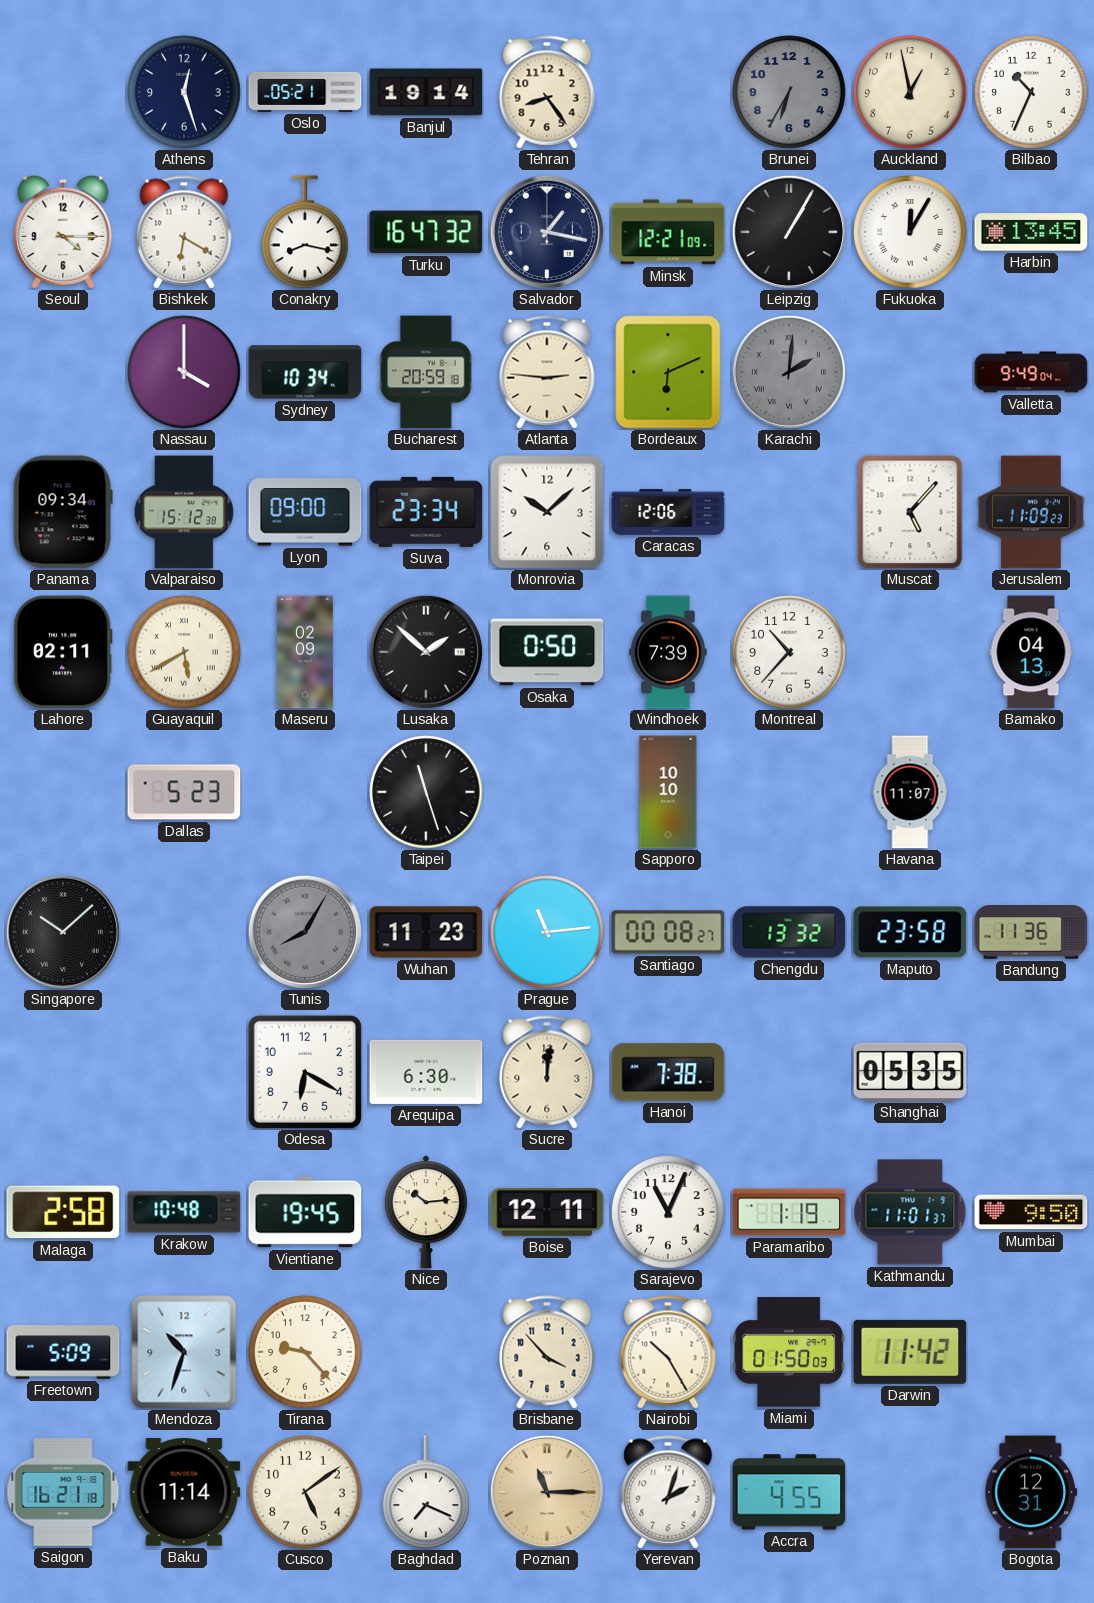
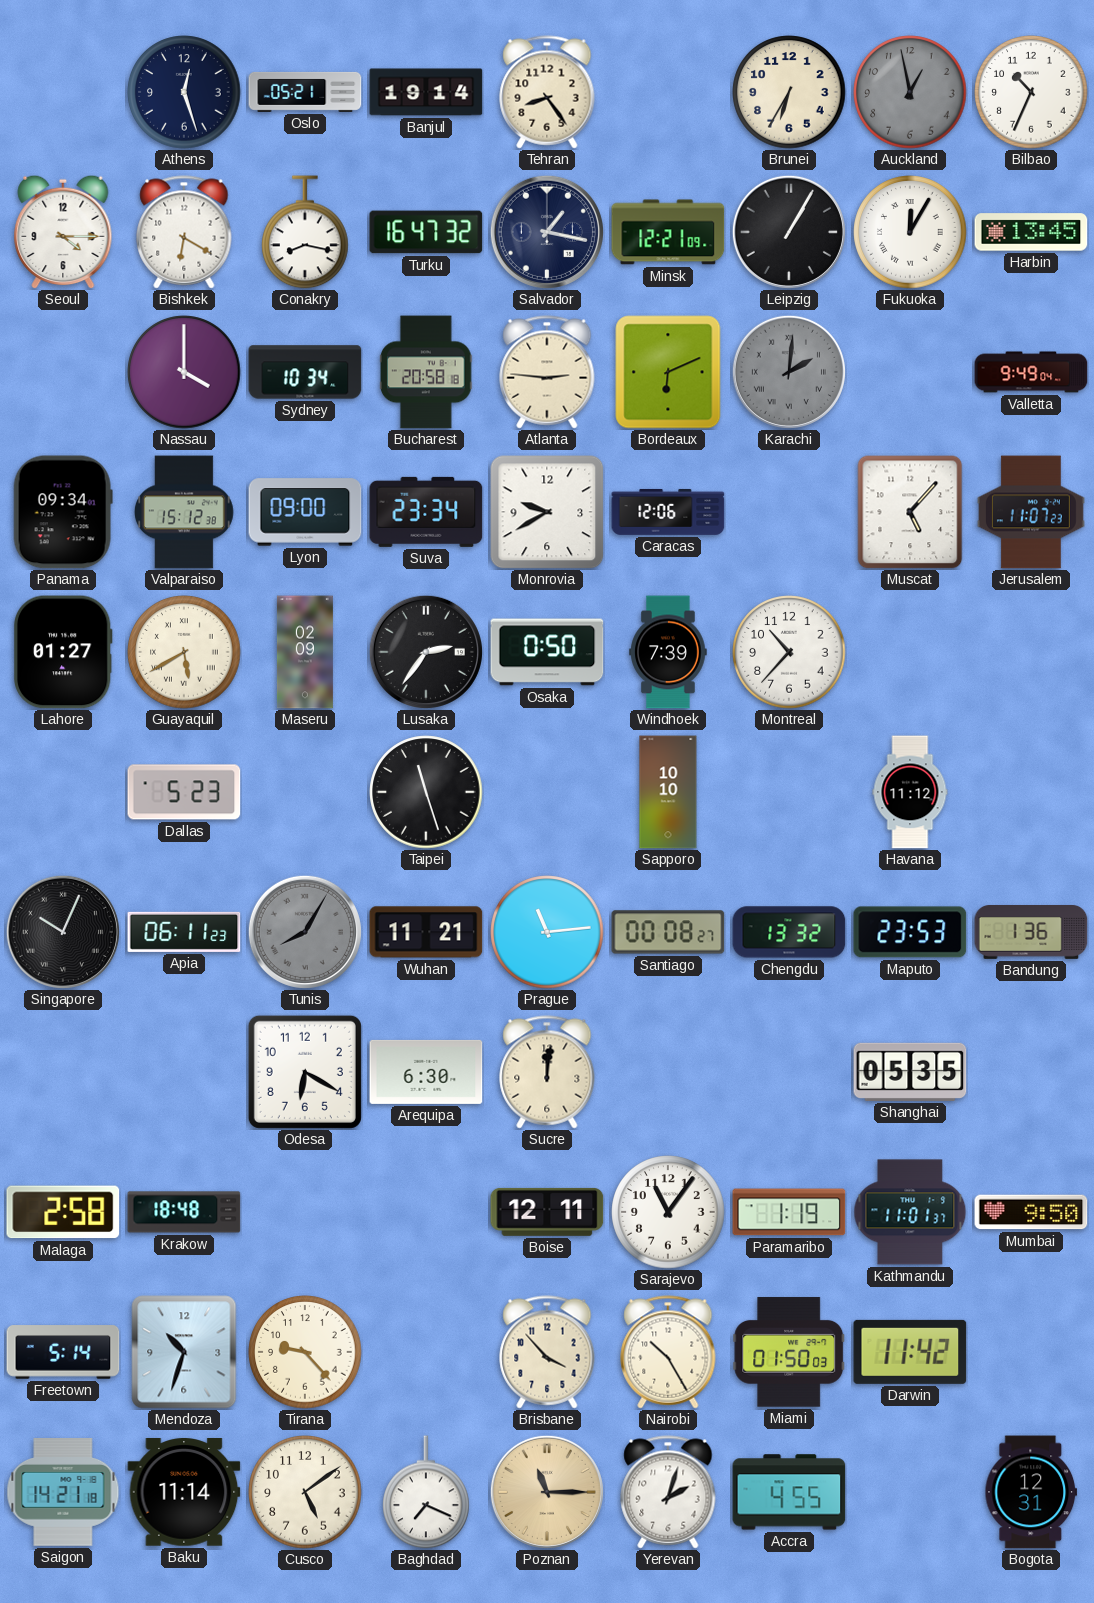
Brunei dial: grey -> cream (789, 92)
Auckland dial: cream -> grey (910, 92)
Bucharest: 20:59 -> 20:58 (427, 372)
Monrovia: 10:08 -> 9:40 (547, 512)
Jerusalem: 11:09 -> 11:07 (1031, 512)
Lahore: 02:11 -> 01:27 (63, 652)
Lusaka: 1:52 -> 2:36 (426, 652)
Bamako: 04:13 -> none (1031, 652)
Havana: 11:07 -> 11:12 (910, 792)
Singapore: 10:08 -> 10:04 (63, 932)
Apia: none -> 06:11 (184, 932)
Wuhan: 11:23 -> 11:21 (426, 932)
Maputo: 23:58 -> 23:53 (910, 932)
Bandung: 11:36 -> 1:36 (1031, 933)
Hanoi: 7:38 -> none (668, 1072)
Krakow: 10:48 -> 18:48 (184, 1212)
Vientiane: 19:45 -> none (305, 1212)
Nice: 10:14 -> none (426, 1212)
Sarajevo: 11:04 -> 11:06 (668, 1212)
Freetown: 5:09 -> 5:14 (63, 1352)
Saigon: 16:21 -> 14:21 (63, 1493)
